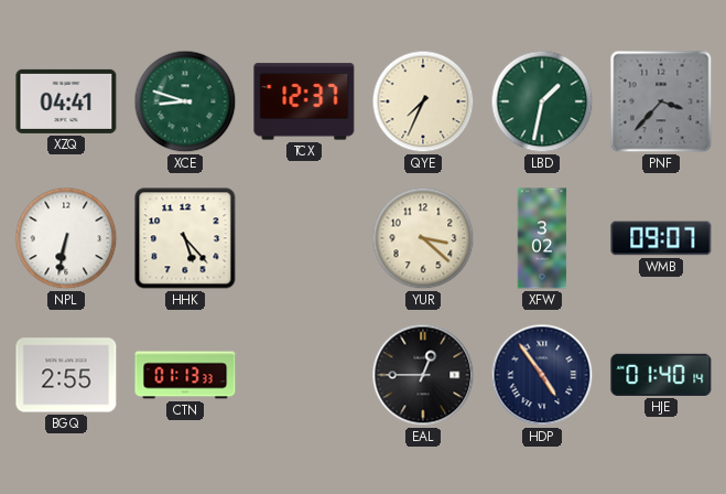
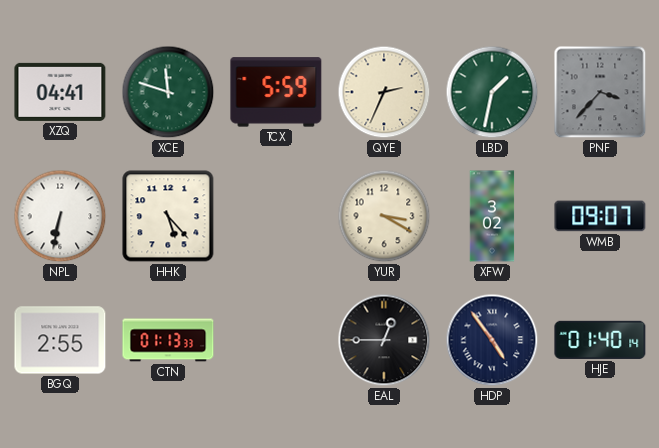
XCE: 8:48 -> 11:48 (168, 92)
TCX: 12:37 -> 5:59 (276, 92)
QYE: 7:34 -> 2:34 (384, 92)
YUR: 3:22 -> 3:20 (384, 216)
